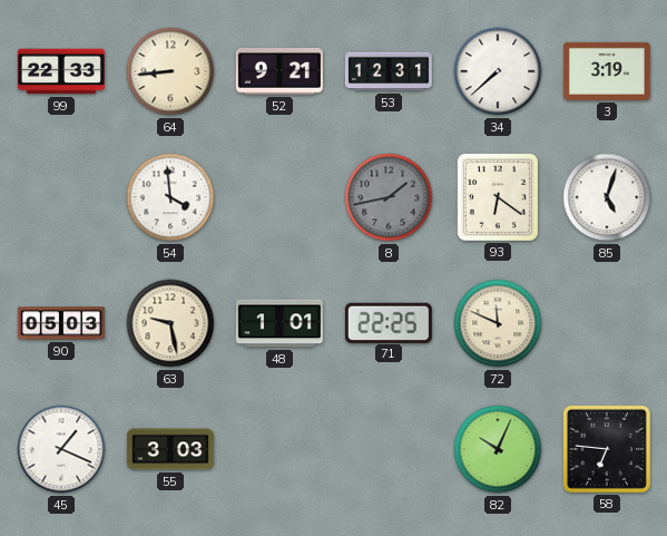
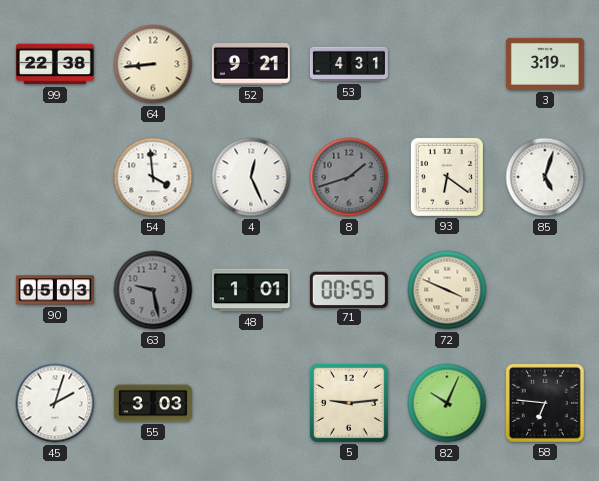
99: 22:33 -> 22:38 (55, 64)
53: 12:31 -> 4:31 (349, 64)
34: 7:38 -> none (498, 71)
4: none -> 12:26 (251, 177)
8: 1:43 -> 1:42 (349, 177)
63 dial: cream -> grey (153, 290)
71: 22:25 -> 00:55 (349, 289)
72: 11:49 -> 3:49 (447, 290)
45: 1:19 -> 2:03 (55, 403)
5: none -> 9:14 (349, 403)
